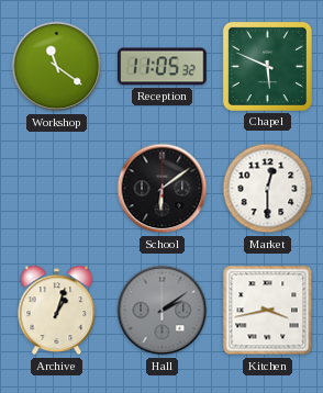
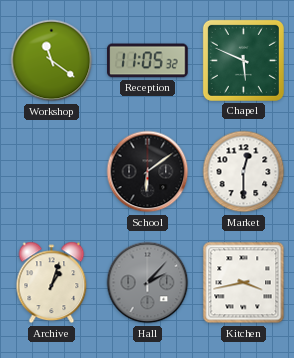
Hall: 2:09 -> 2:07 (148, 283)
